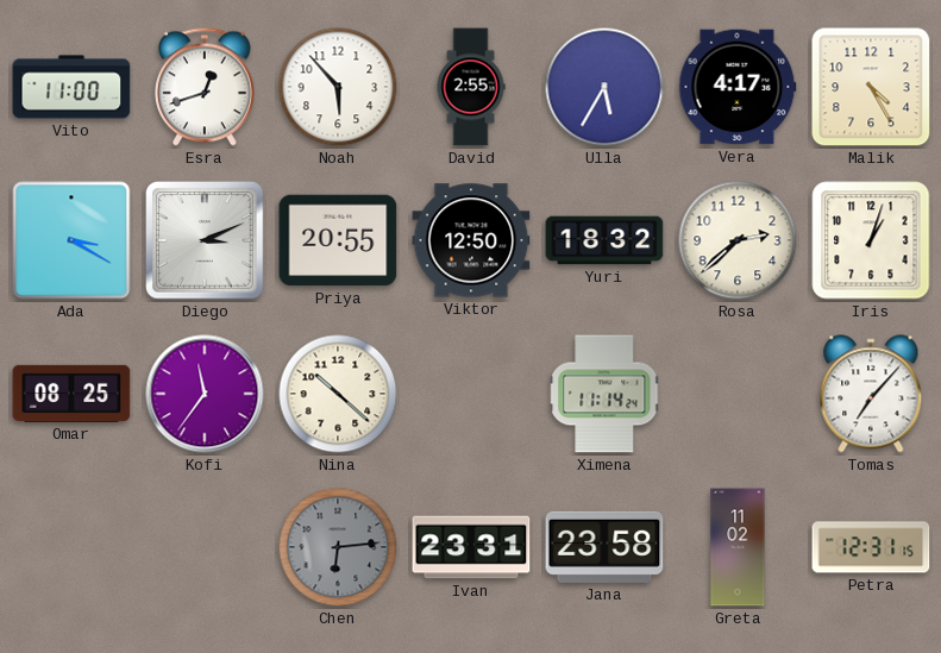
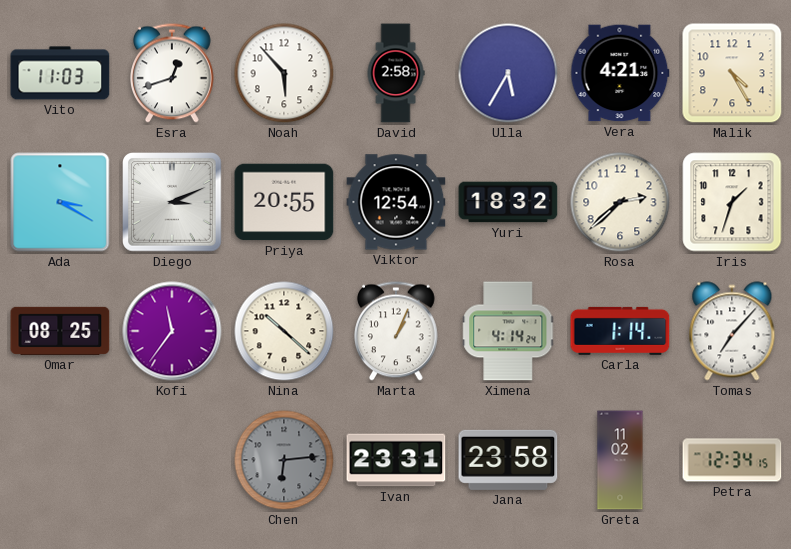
Vito: 11:00 -> 11:03 (60, 73)
David: 2:55 -> 2:58 (396, 73)
Vera: 4:17 -> 4:21 (620, 73)
Viktor: 12:50 -> 12:54 (396, 202)
Iris: 1:03 -> 1:33 (732, 202)
Marta: none -> 1:04 (397, 331)
Ximena: 11:14 -> 4:14 (509, 331)
Carla: none -> 1:14 (620, 331)
Petra: 12:31 -> 12:34 (732, 460)
